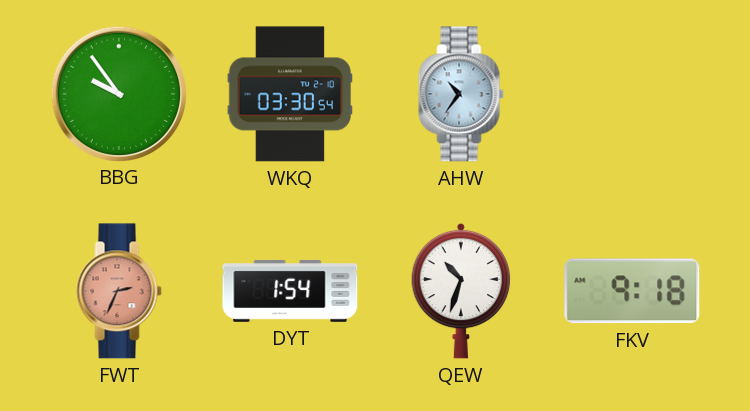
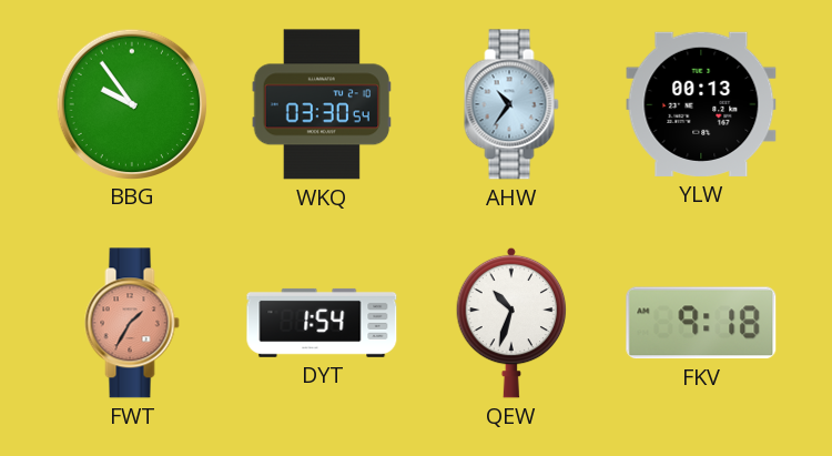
YLW: none -> 00:13 (701, 104)
FWT: 2:34 -> 1:35 (132, 323)
